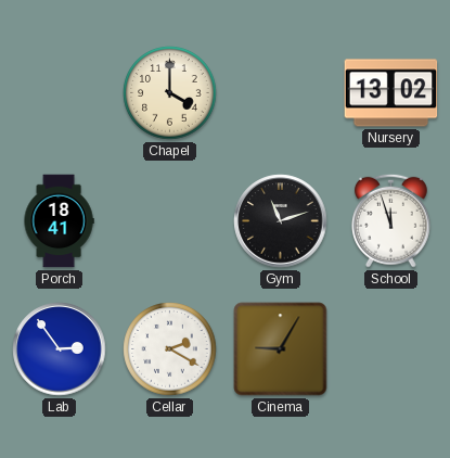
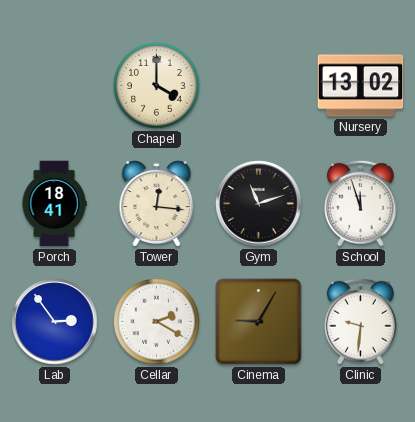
Tower: none -> 12:16 (157, 204)
Clinic: none -> 9:31 (360, 321)
